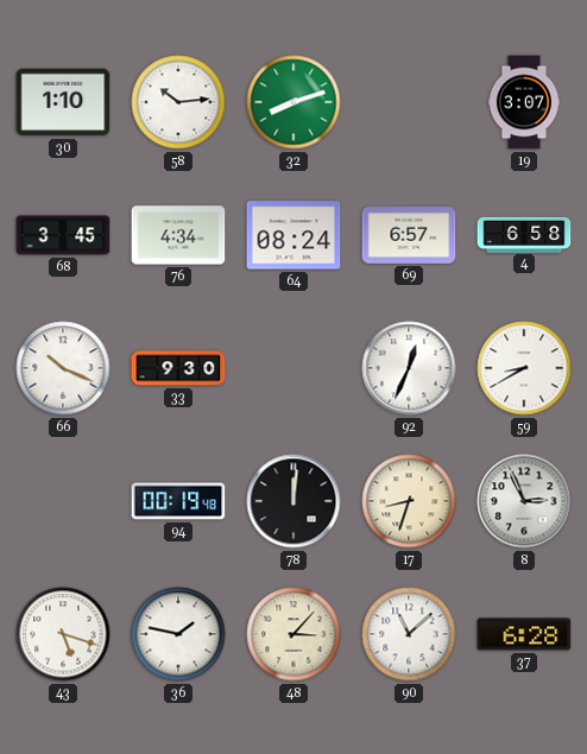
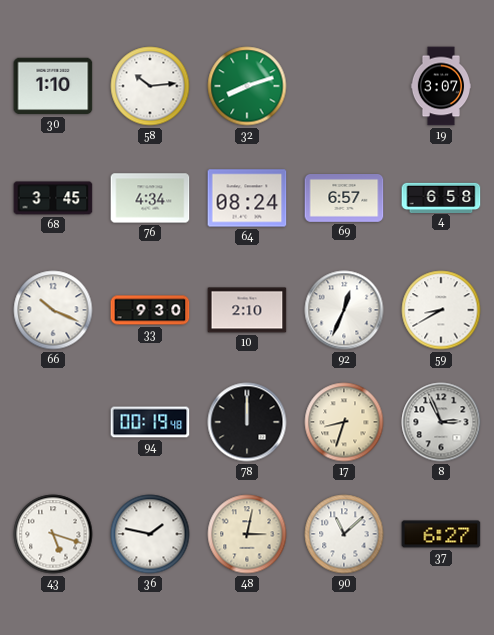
10: none -> 2:10 (247, 310)
78: 12:01 -> 12:00 (247, 422)
48: 3:07 -> 3:02 (247, 534)
37: 6:28 -> 6:27 (441, 534)
